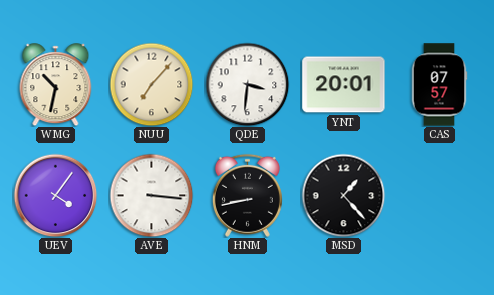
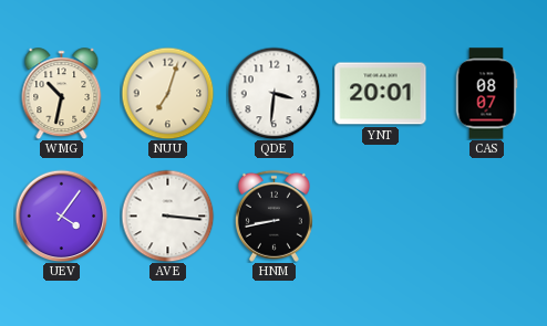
NUU: 7:07 -> 7:03 (167, 93)
CAS: 07:57 -> 08:07 (486, 94)
MSD: 1:23 -> none (343, 195)
